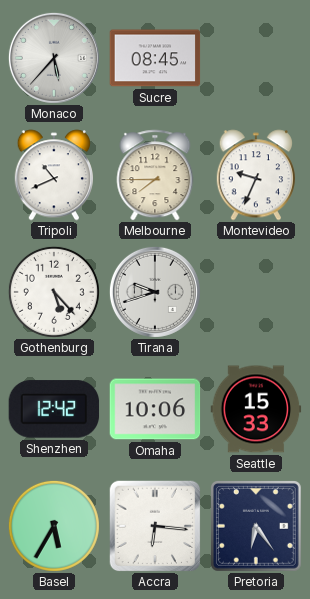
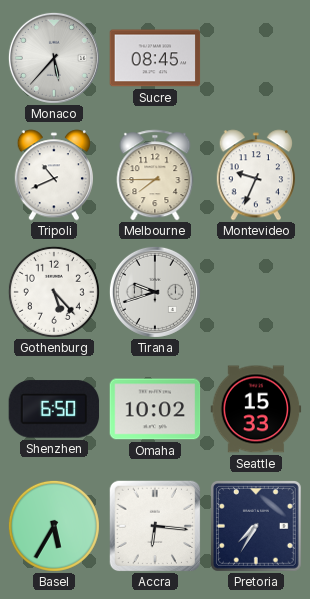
Shenzhen: 12:42 -> 6:50 (54, 409)
Omaha: 10:06 -> 10:02 (155, 409)
Pretoria: 6:24 -> 7:35 (257, 527)
